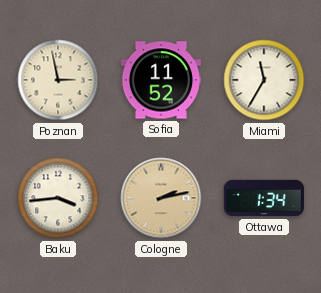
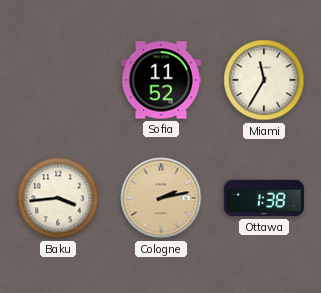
Poznan: 2:58 -> none (58, 80)
Ottawa: 1:34 -> 1:38 (263, 198)
